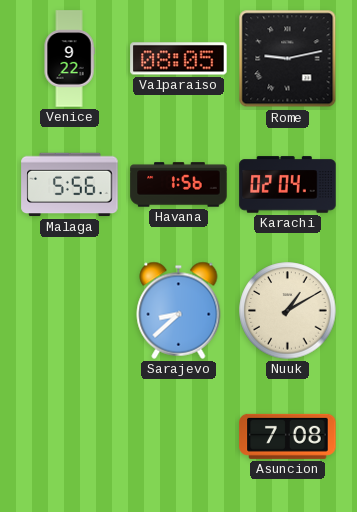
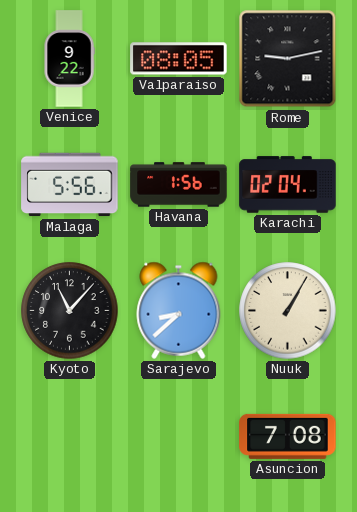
Kyoto: none -> 11:07 (70, 311)
Nuuk: 1:10 -> 1:05 (288, 311)
